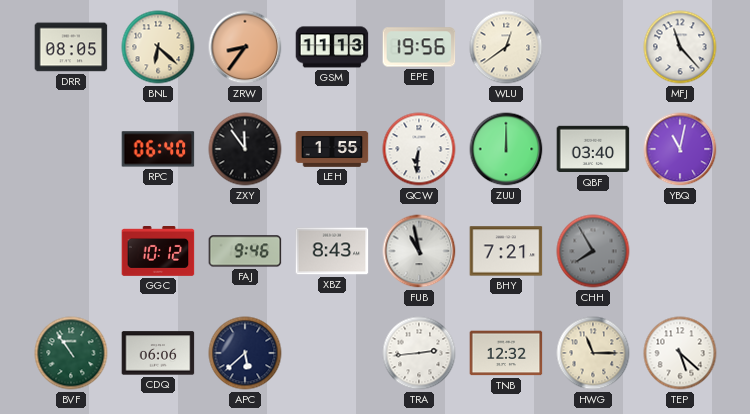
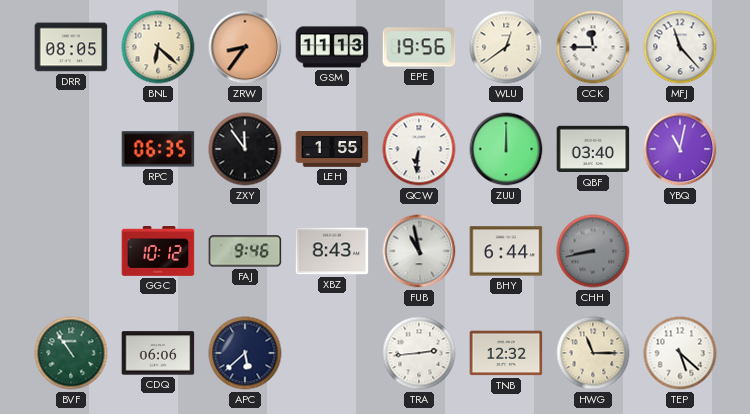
CCK: none -> 11:45 (593, 47)
RPC: 06:40 -> 06:35 (158, 149)
BHY: 7:21 -> 6:44 (506, 251)
CHH: 7:55 -> 8:43 (593, 251)
